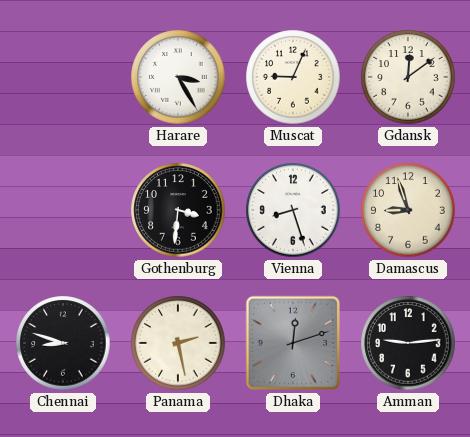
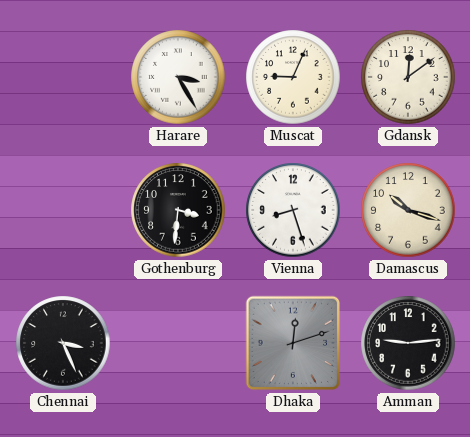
Damascus: 8:57 -> 10:18 (408, 210)
Chennai: 8:48 -> 3:26 (63, 343)
Panama: 2:28 -> none (178, 343)
